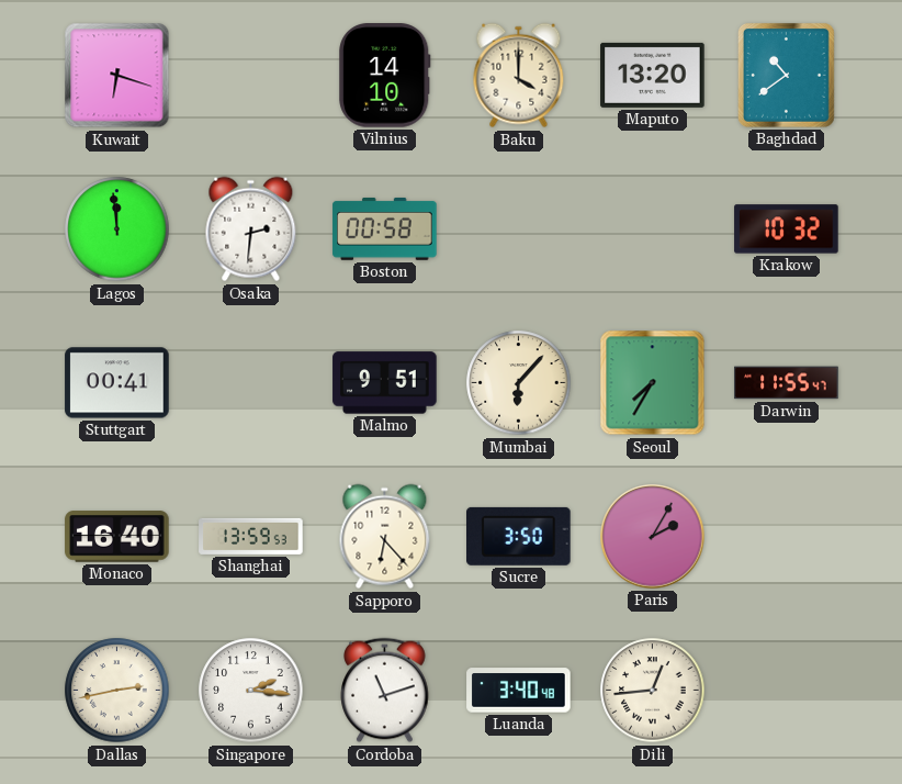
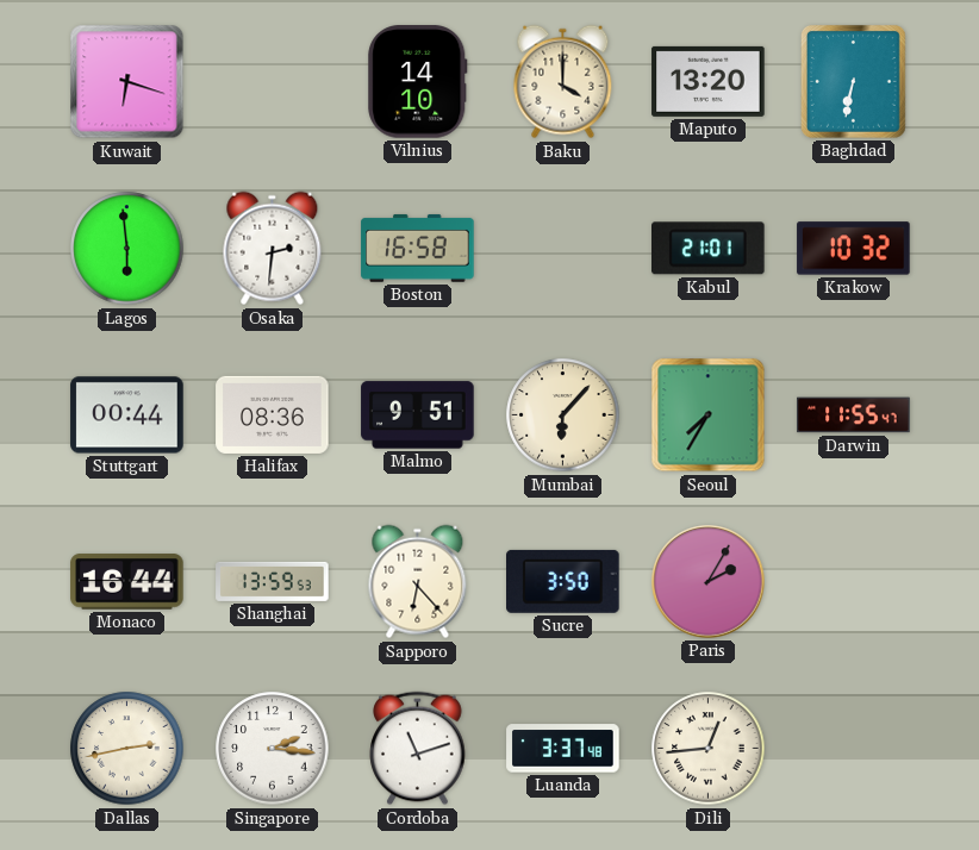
Baghdad: 10:39 -> 6:32 (853, 81)
Lagos: 11:59 -> 5:59 (127, 249)
Boston: 00:58 -> 16:58 (418, 248)
Kabul: none -> 21:01 (709, 249)
Stuttgart: 00:41 -> 00:44 (127, 415)
Halifax: none -> 08:36 (273, 414)
Monaco: 16:40 -> 16:44 (127, 582)
Luanda: 3:40 -> 3:37 (563, 749)
